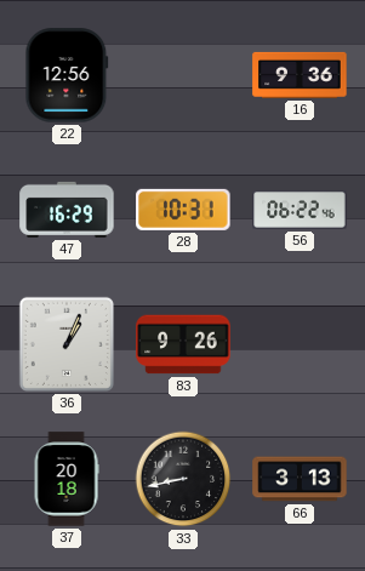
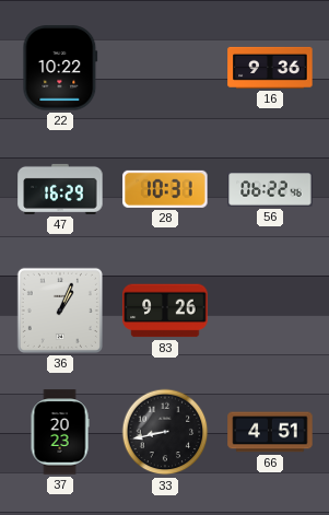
22: 12:56 -> 10:22 (60, 68)
37: 20:18 -> 20:23 (60, 432)
66: 3:13 -> 4:51 (270, 432)
